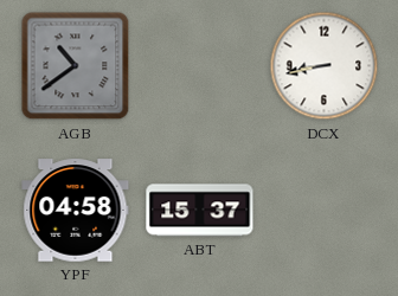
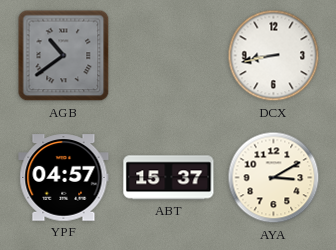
YPF: 04:58 -> 04:57 (64, 178)
AYA: none -> 3:10 (274, 178)
